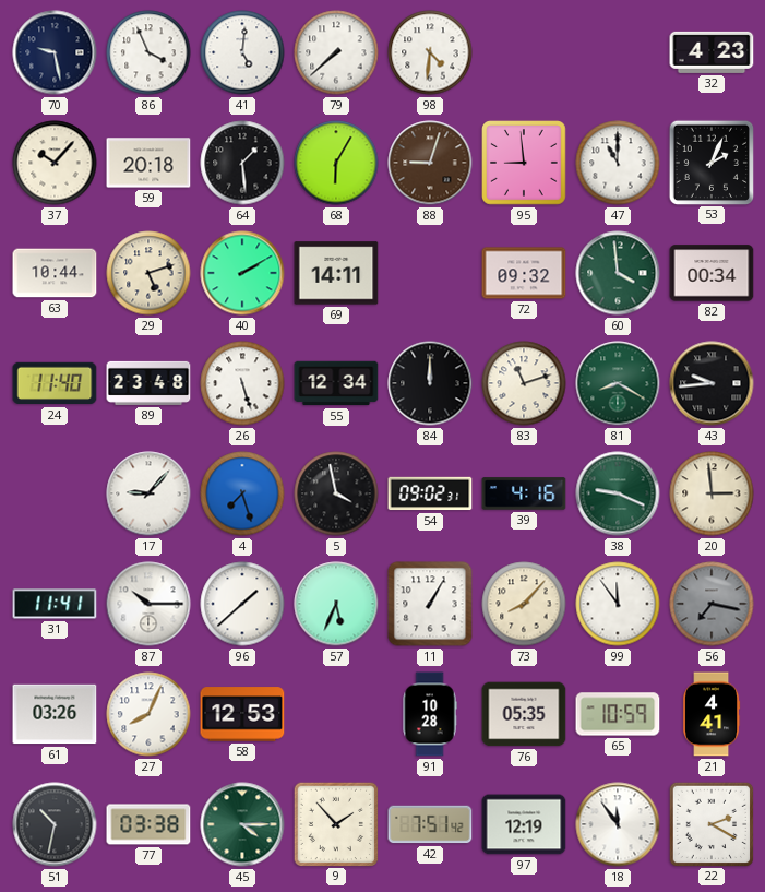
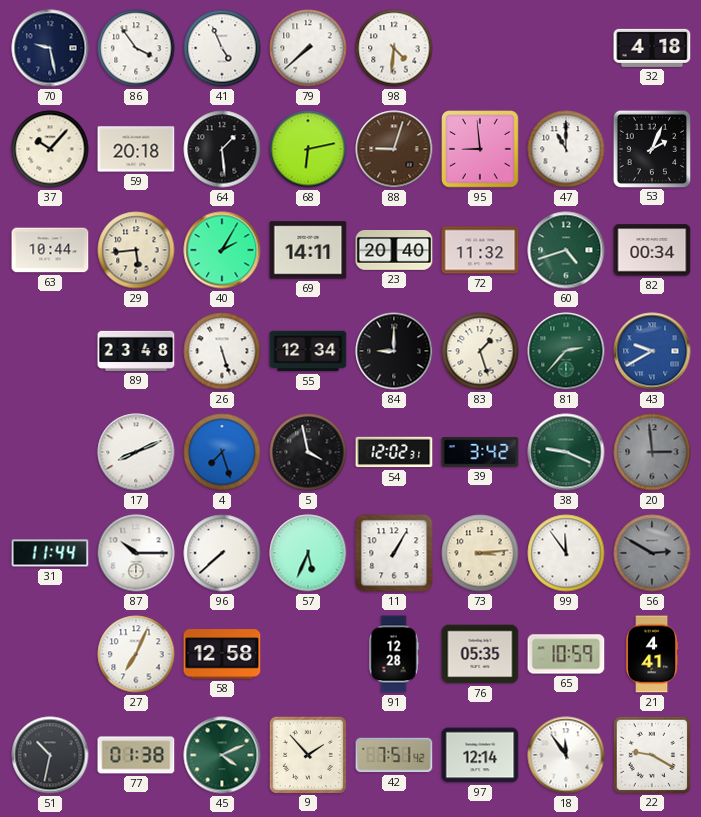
86: 3:56 -> 3:54 (136, 48)
41: 5:01 -> 4:56 (222, 48)
32: 4:23 -> 4:18 (652, 48)
68: 6:05 -> 6:13 (308, 149)
29: 5:12 -> 5:44 (136, 250)
40: 2:10 -> 2:05 (222, 250)
23: none -> 20:40 (394, 251)
72: 09:32 -> 11:32 (480, 250)
60: 3:59 -> 4:42 (566, 250)
24: 11:40 -> none (55, 383)
84: 12:00 -> 9:00 (394, 351)
83: 11:12 -> 1:27 (480, 351)
81: 8:20 -> 2:37 (566, 351)
43: 9:44 -> 9:40 (652, 351)
43 dial: black -> blue (652, 351)
17: 9:07 -> 8:11 (136, 452)
54: 09:02 -> 12:02 (394, 452)
39: 4:16 -> 3:42 (480, 452)
20 dial: cream -> grey (652, 452)
31: 11:41 -> 11:44 (50, 553)
96: 1:38 -> 7:38 (222, 553)
73: 8:07 -> 3:14 (480, 553)
56: 7:17 -> 2:50 (652, 553)
61: 03:26 -> none (55, 714)
27: 8:04 -> 7:04 (136, 654)
58: 12:53 -> 12:58 (222, 654)
91: 10:28 -> 12:28 (394, 654)
77: 03:38 -> 01:38 (136, 755)
45: 4:15 -> 4:11 (222, 755)
97: 12:19 -> 12:14 (480, 755)
22: 2:20 -> 9:20 (651, 754)
